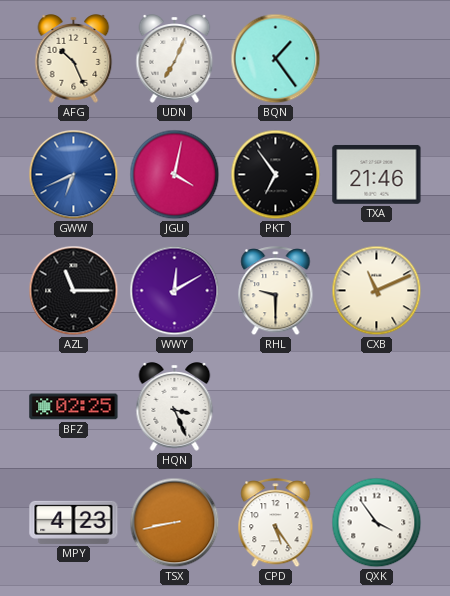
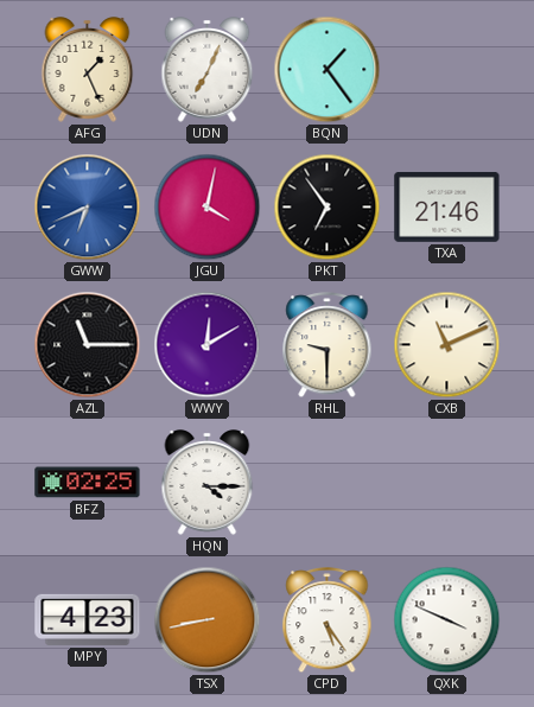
AFG: 10:26 -> 1:26 (88, 70)
HQN: 3:26 -> 4:15 (208, 483)
QXK: 3:54 -> 3:49 (447, 620)
